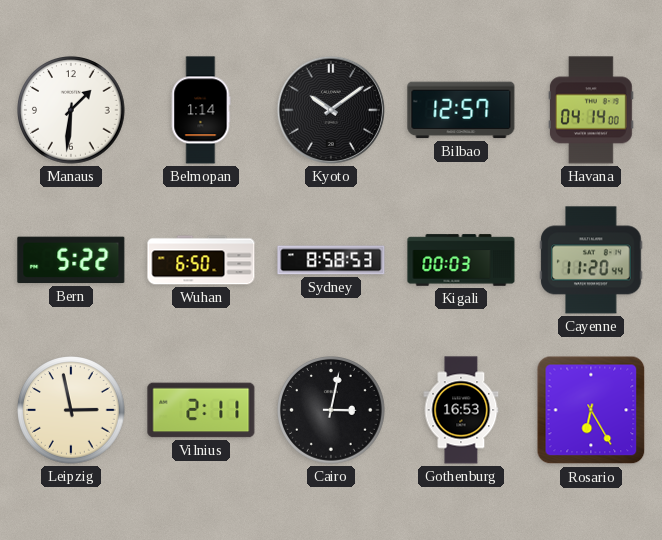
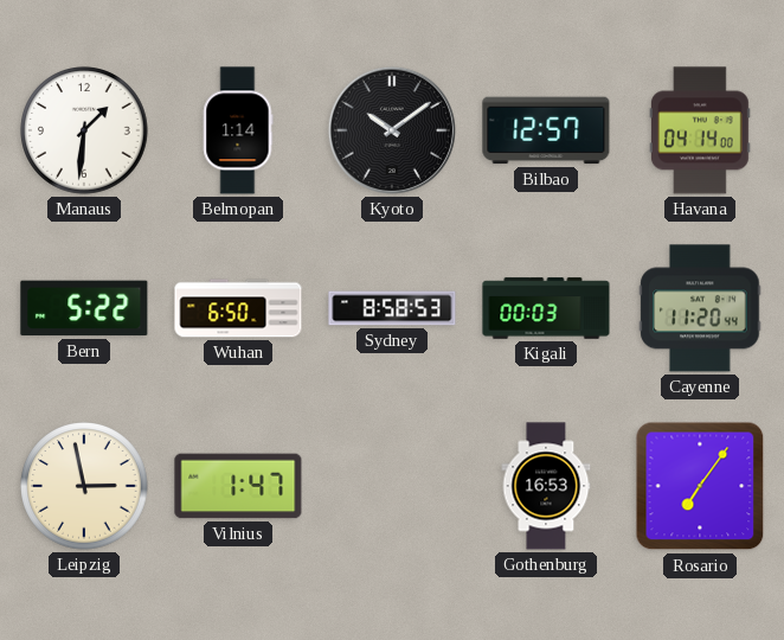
Vilnius: 2:11 -> 1:47 (238, 486)
Cairo: 3:02 -> none (331, 410)
Rosario: 6:25 -> 7:06 (700, 486)
